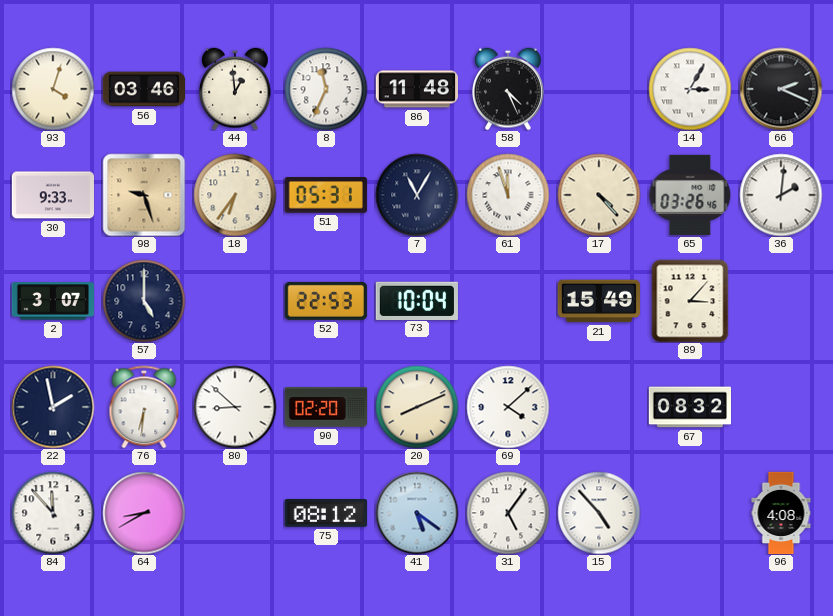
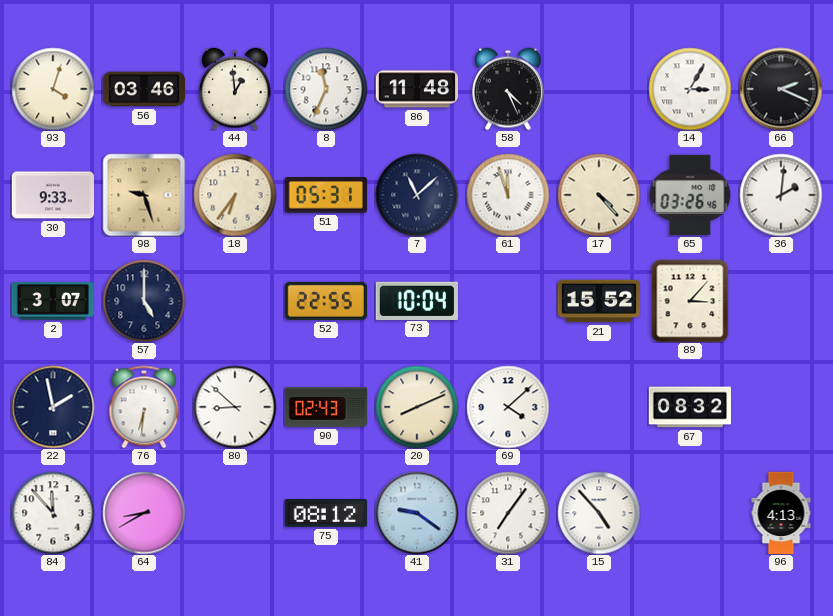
7: 11:05 -> 11:08 (417, 195)
52: 22:53 -> 22:55 (326, 301)
21: 15:49 -> 15:52 (599, 301)
90: 02:20 -> 02:43 (326, 407)
41: 5:21 -> 9:21 (417, 513)
31: 5:06 -> 7:06 (508, 513)
96: 4:08 -> 4:13 (781, 513)
